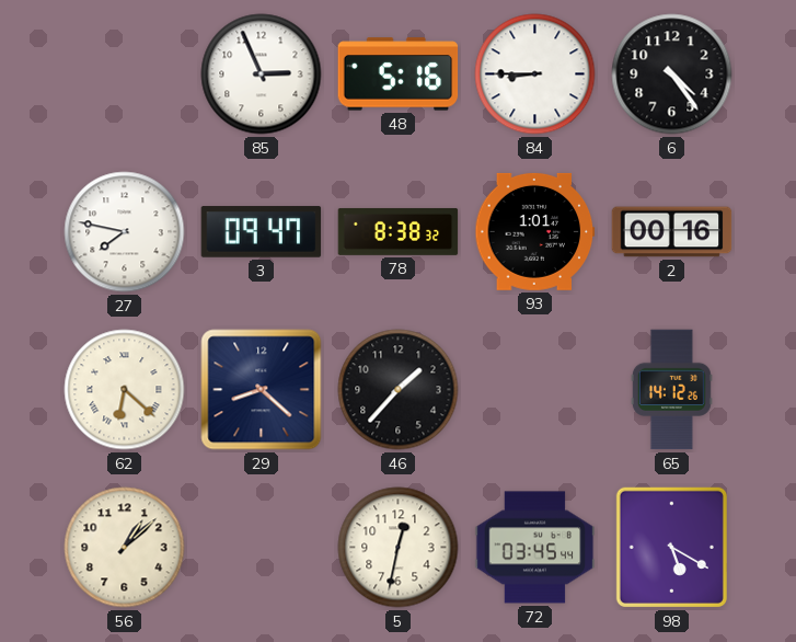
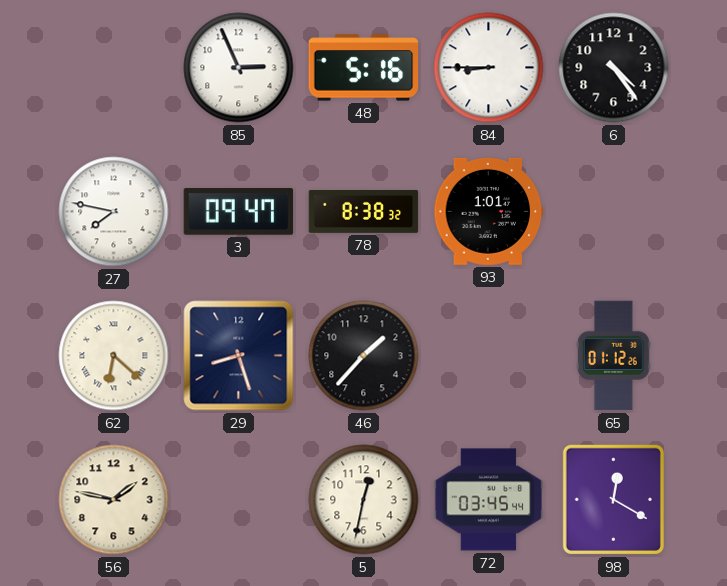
2: 00:16 -> none (672, 232)
29: 8:22 -> 8:27 (239, 356)
65: 14:12 -> 01:12 (613, 356)
56: 1:08 -> 1:47 (114, 500)
98: 5:20 -> 12:20 (613, 499)
